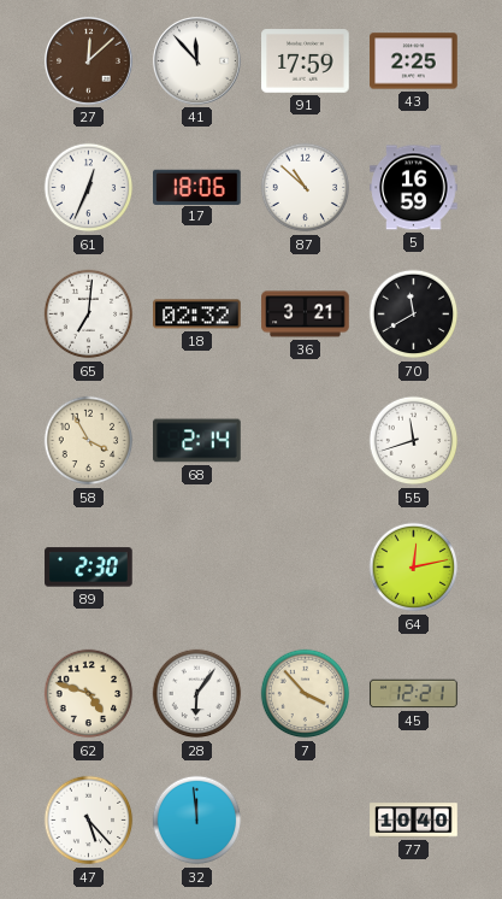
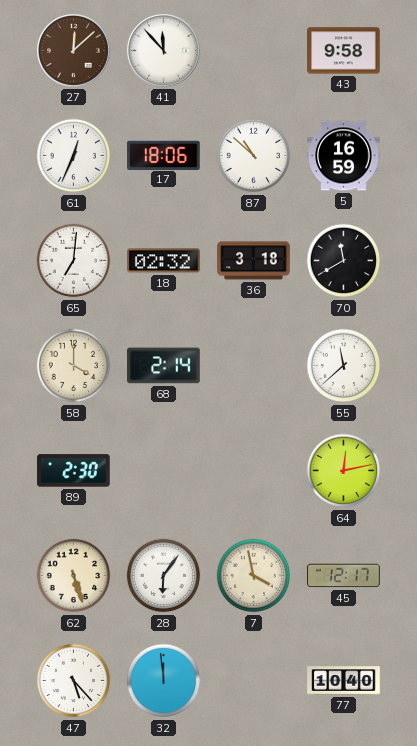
91: 17:59 -> none (306, 61)
43: 2:25 -> 9:58 (344, 51)
36: 3:21 -> 3:18 (254, 261)
58: 3:55 -> 4:00 (74, 366)
55: 11:42 -> 11:38 (344, 366)
62: 4:48 -> 5:27 (74, 576)
7: 3:53 -> 3:58 (254, 576)
45: 12:21 -> 12:17 (344, 576)
